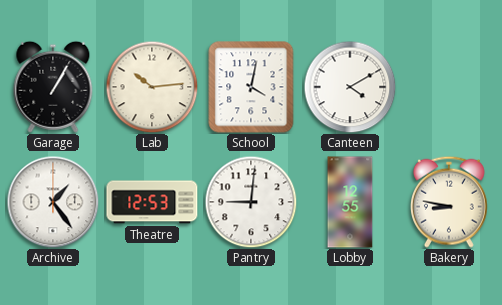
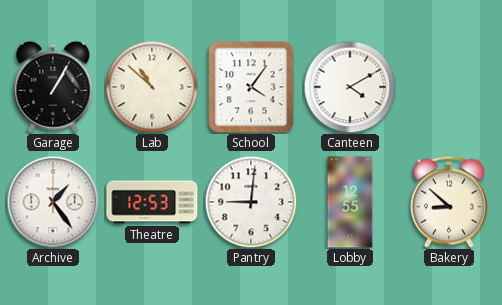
Lab: 10:14 -> 10:52 (152, 87)
School: 4:02 -> 4:06 (251, 87)
Bakery: 8:47 -> 8:52 (449, 202)
